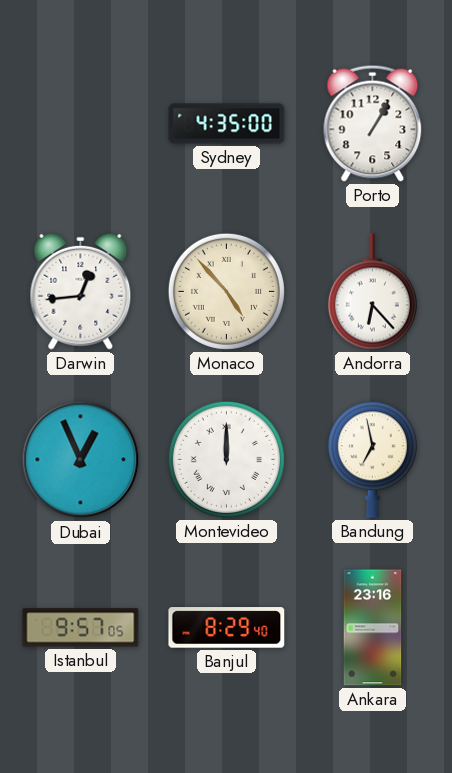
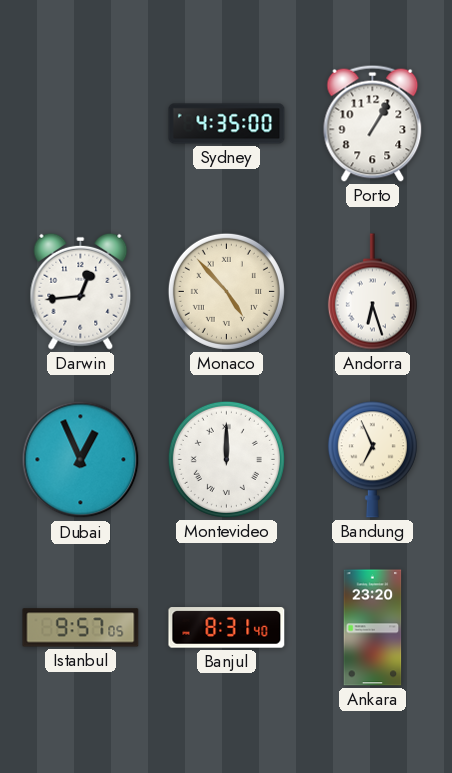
Andorra: 6:23 -> 6:27 (372, 292)
Bandung: 6:58 -> 6:56 (372, 460)
Banjul: 8:29 -> 8:31 (227, 628)
Ankara: 23:16 -> 23:20 (373, 628)
